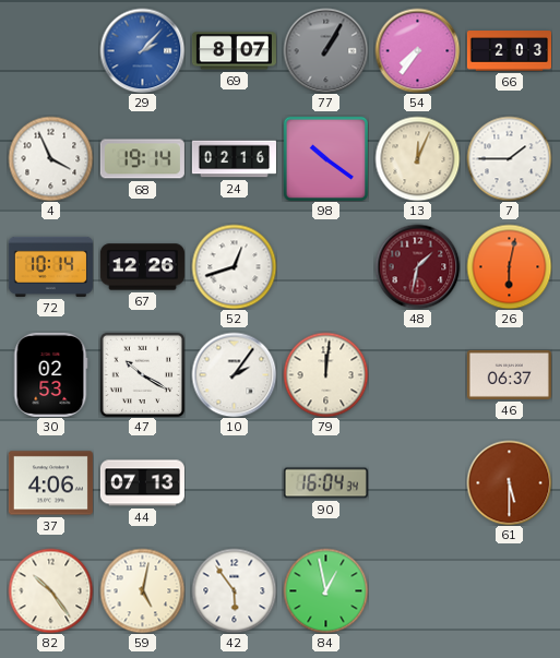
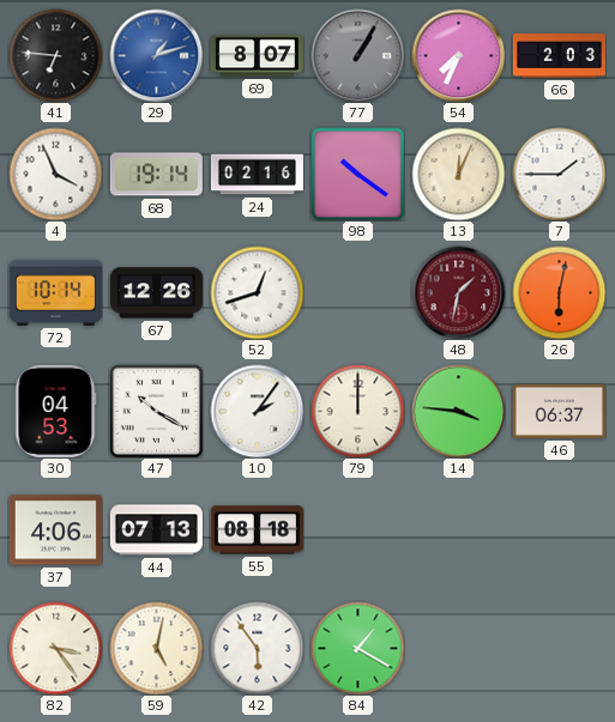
41: none -> 6:46 (55, 55)
29: 2:07 -> 1:12 (156, 55)
54: 7:36 -> 7:34 (458, 55)
30: 02:53 -> 04:53 (55, 411)
79: 12:01 -> 12:00 (357, 411)
14: none -> 3:46 (458, 411)
55: none -> 08:18 (257, 530)
90: 16:04 -> none (325, 483)
61: 5:30 -> none (509, 482)
82: 10:24 -> 3:24 (55, 648)
84: 12:58 -> 1:20 (357, 648)
